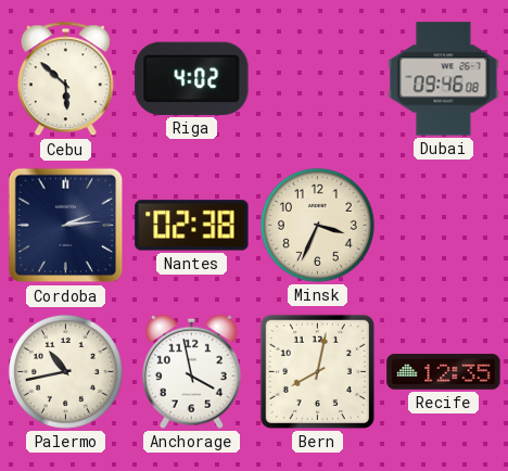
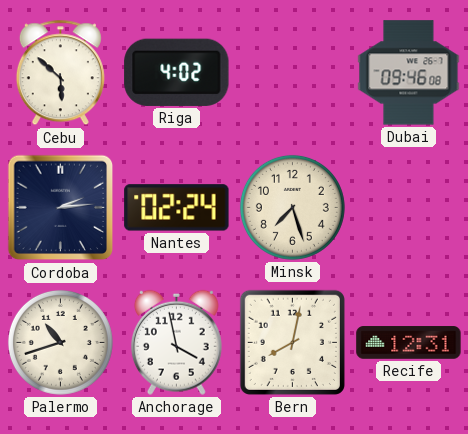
Nantes: 02:38 -> 02:24 (177, 208)
Minsk: 3:34 -> 7:27 (292, 207)
Palermo: 10:43 -> 10:42 (60, 342)
Recife: 12:35 -> 12:31 (409, 343)
